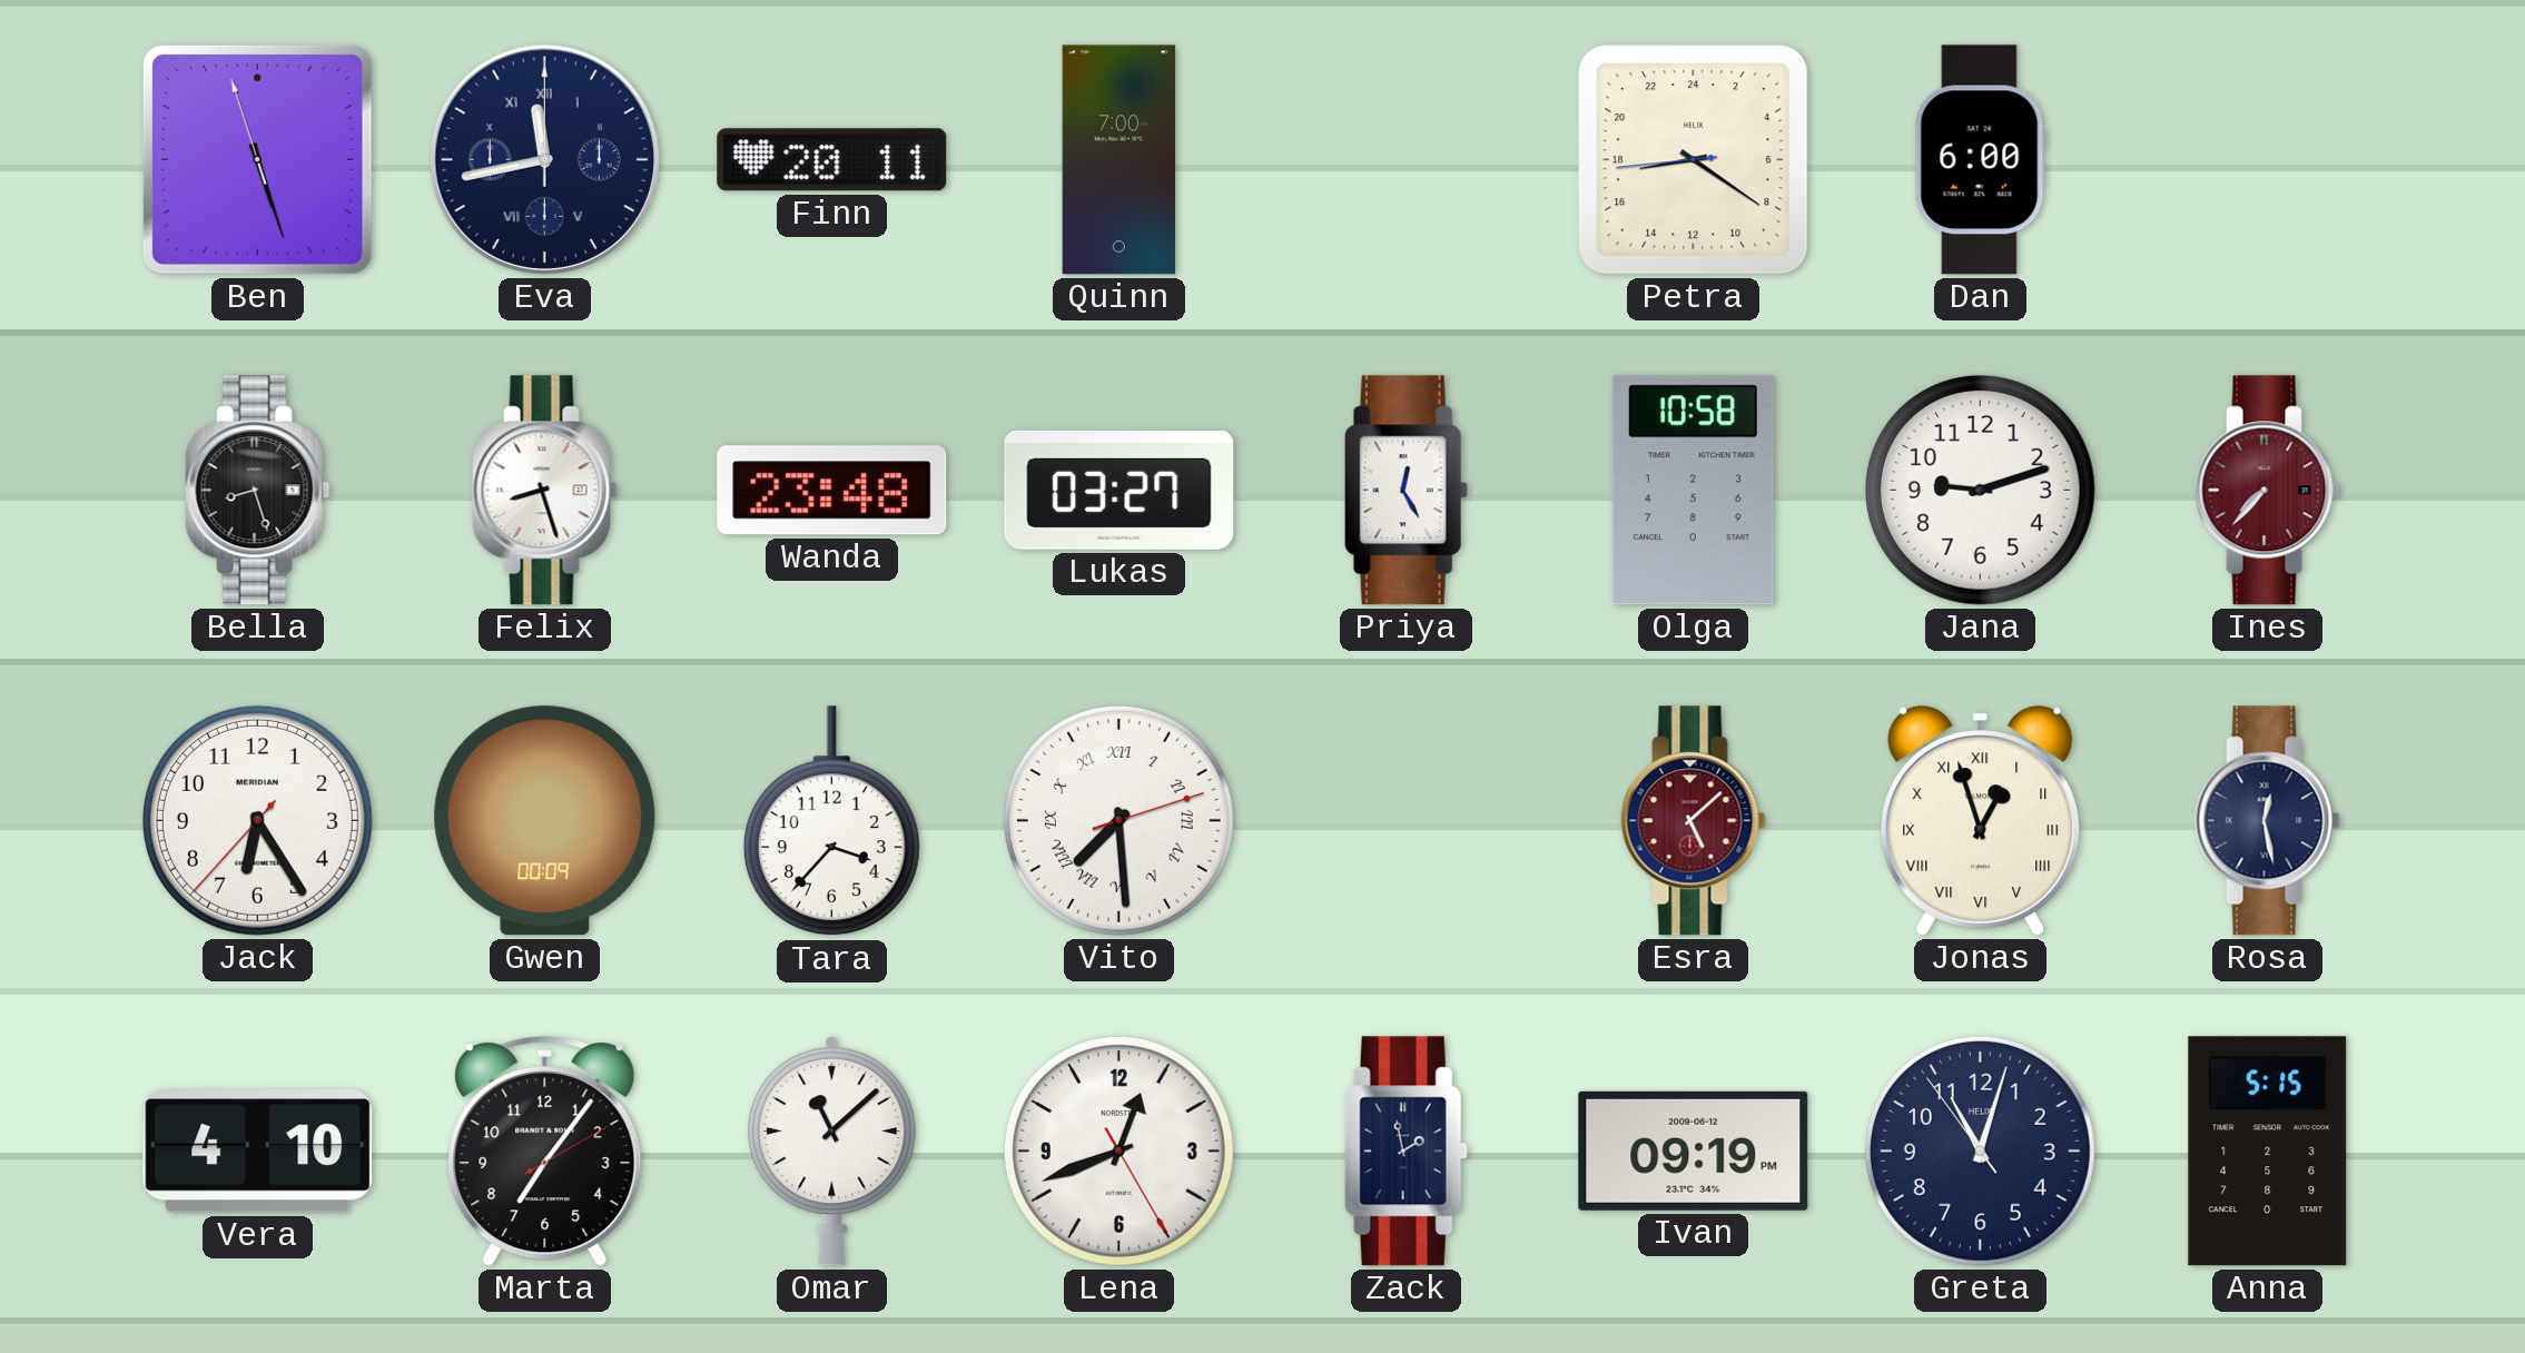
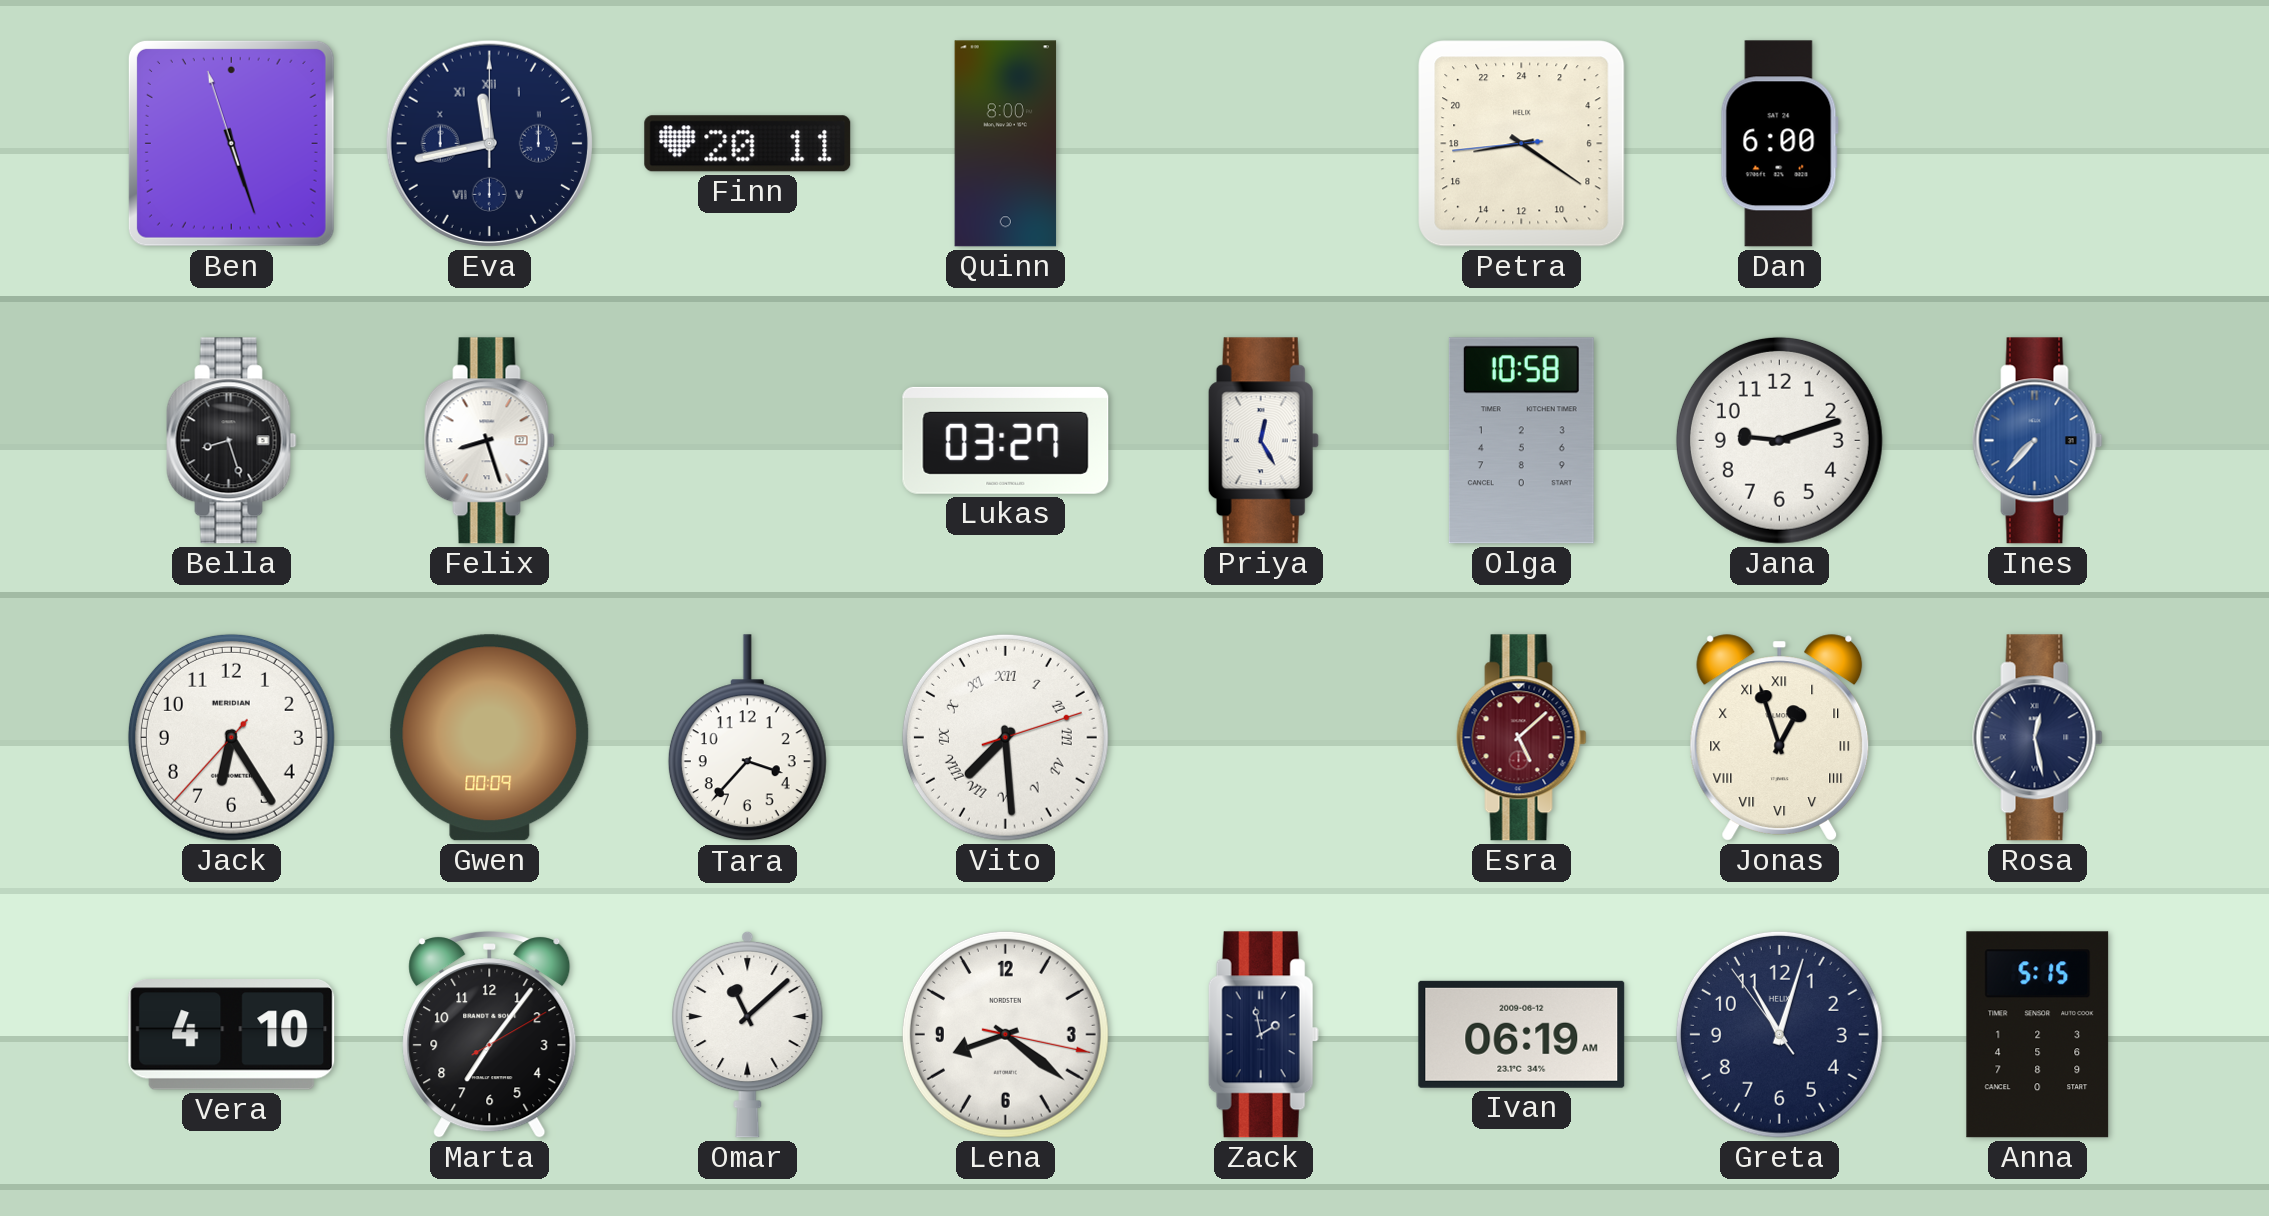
Quinn: 7:00 -> 8:00 (1006, 144)
Wanda: 23:48 -> none (832, 491)
Ines dial: burgundy -> blue (2038, 441)
Lena: 12:41 -> 8:21 (1005, 1034)
Ivan: 09:19 -> 06:19 (1522, 1034)
